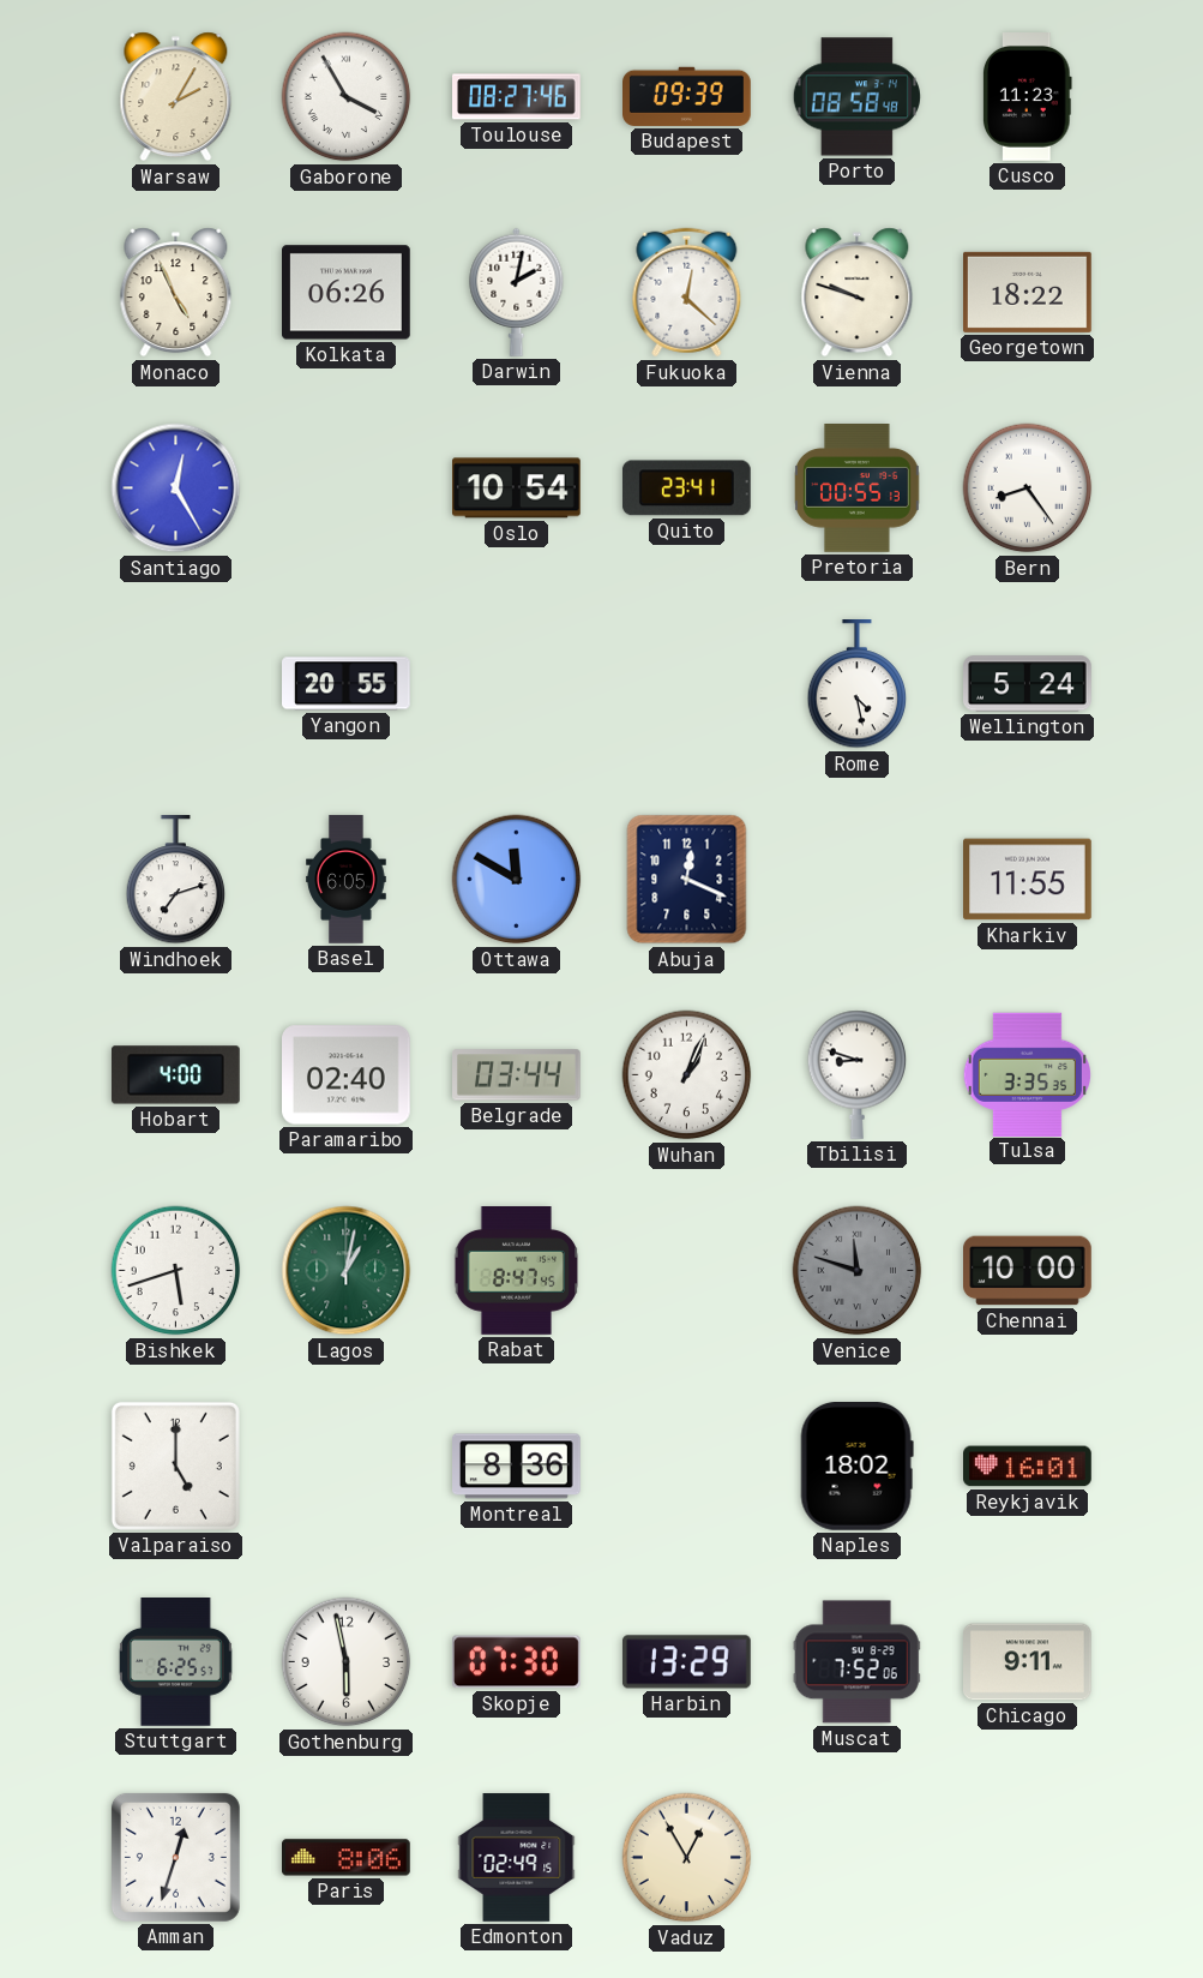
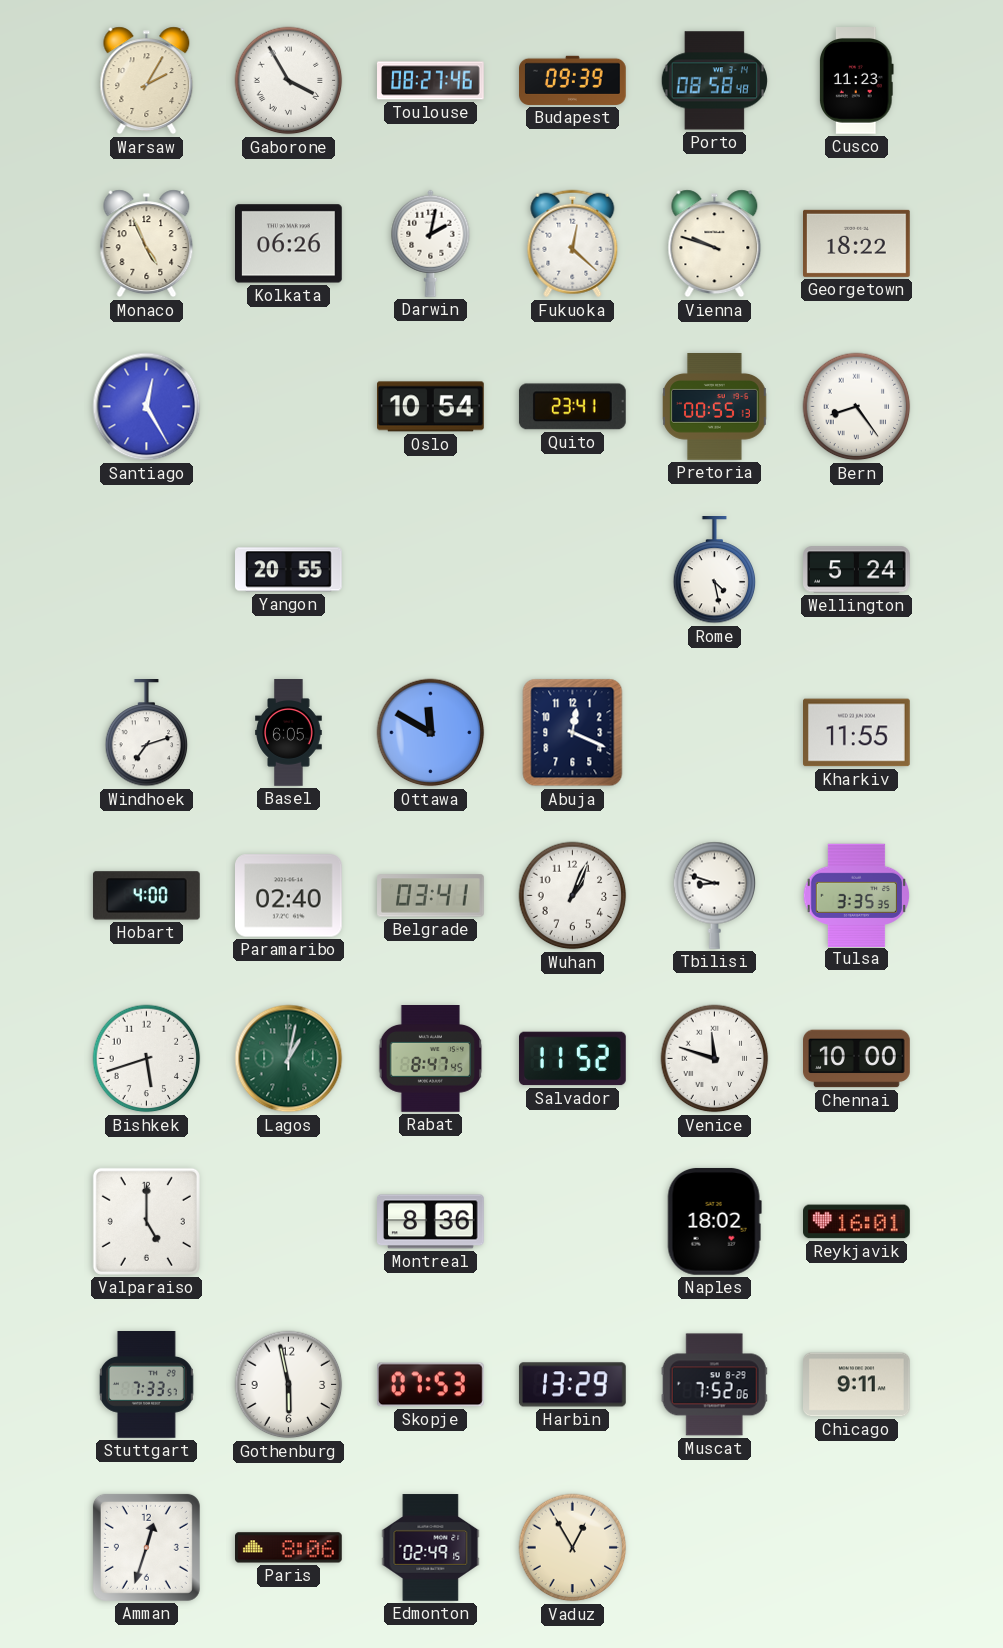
Belgrade: 03:44 -> 03:41 (431, 896)
Salvador: none -> 11:52 (573, 1059)
Venice dial: grey -> white (715, 1059)
Stuttgart: 6:25 -> 7:33 (146, 1385)
Skopje: 07:30 -> 07:53 (431, 1385)
